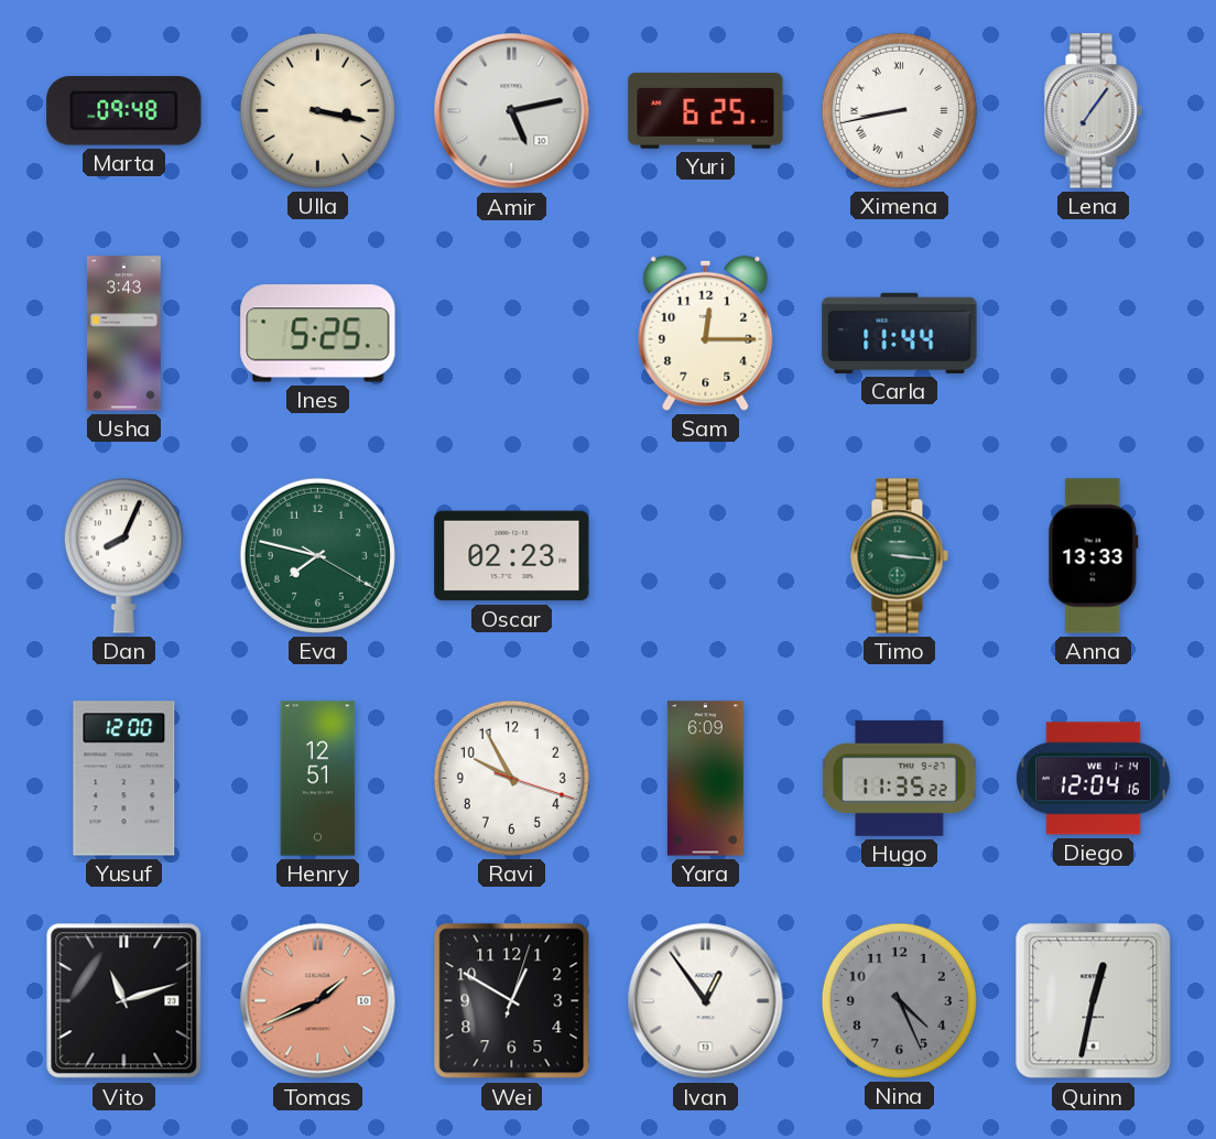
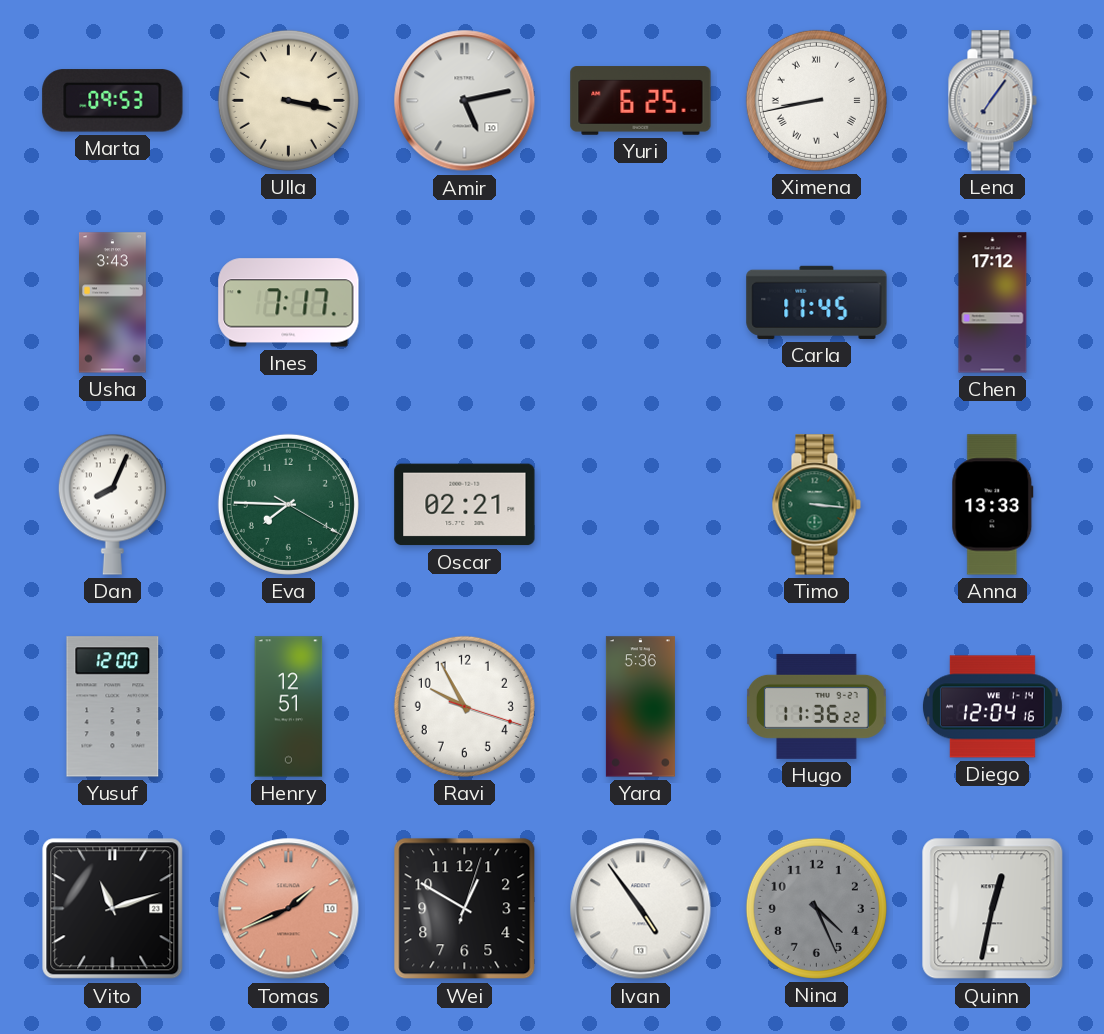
Marta: 09:48 -> 09:53 (113, 101)
Ines: 5:25 -> 7:17 (289, 303)
Sam: 12:15 -> none (706, 333)
Carla: 11:44 -> 11:45 (817, 302)
Chen: none -> 17:12 (993, 303)
Eva: 7:47 -> 7:45 (288, 504)
Oscar: 02:23 -> 02:21 (465, 505)
Yara: 6:09 -> 5:36 (640, 707)
Hugo: 11:35 -> 11:36 (816, 706)
Ivan: 12:54 -> 4:54 (641, 909)
